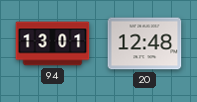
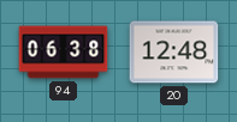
94: 13:01 -> 06:38 (64, 53)
